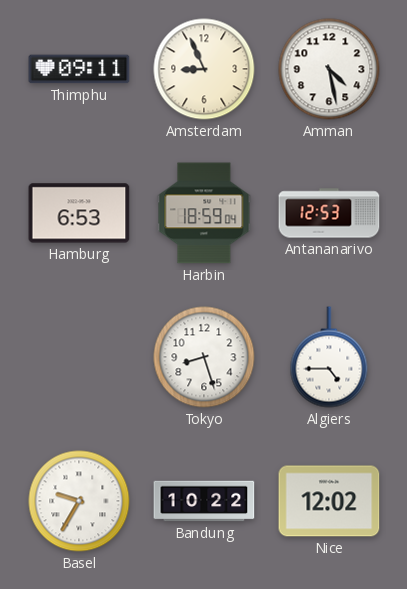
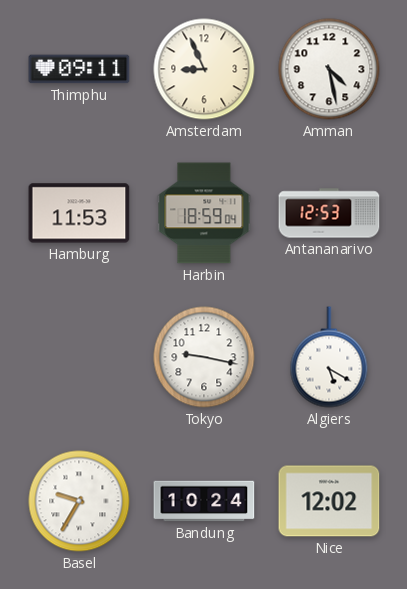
Hamburg: 6:53 -> 11:53 (79, 213)
Tokyo: 8:27 -> 9:17 (204, 357)
Algiers: 4:45 -> 5:20 (329, 357)
Bandung: 10:22 -> 10:24 (204, 501)
